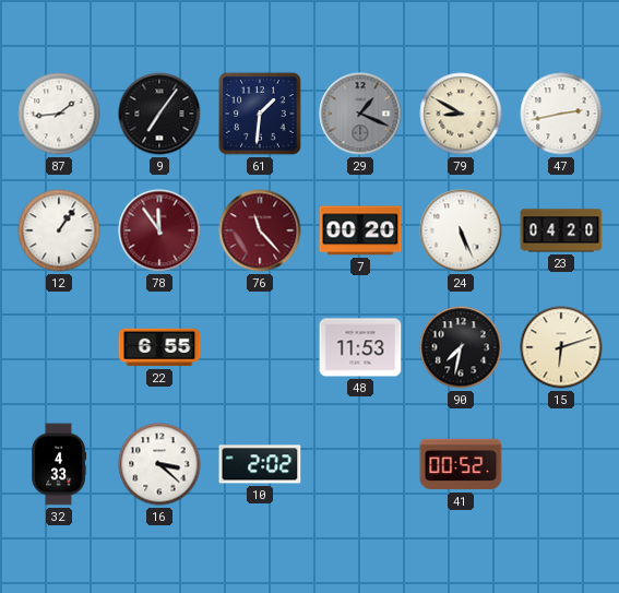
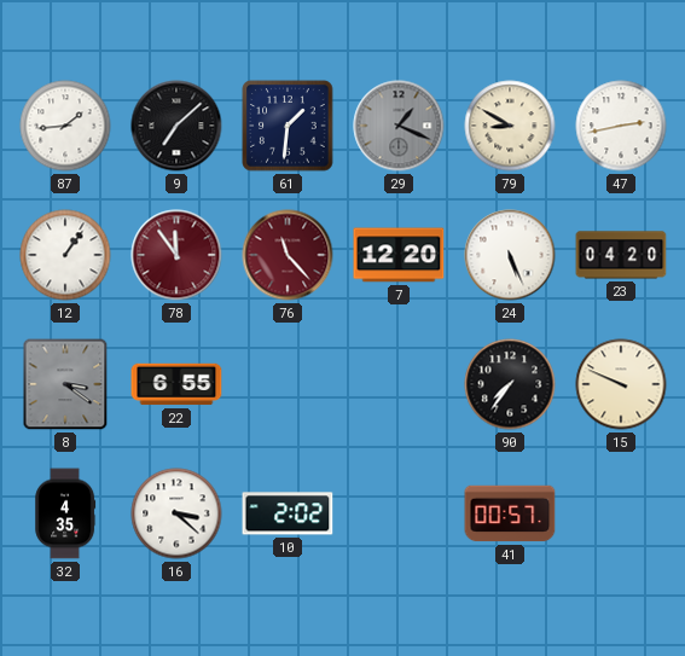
9: 7:06 -> 7:08 (176, 126)
7: 00:20 -> 12:20 (399, 255)
8: none -> 3:21 (65, 384)
48: 11:53 -> none (360, 347)
90: 7:32 -> 7:36 (510, 384)
15: 6:12 -> 9:49 (621, 384)
32: 4:33 -> 4:35 (65, 513)
41: 00:52 -> 00:57 (510, 513)
